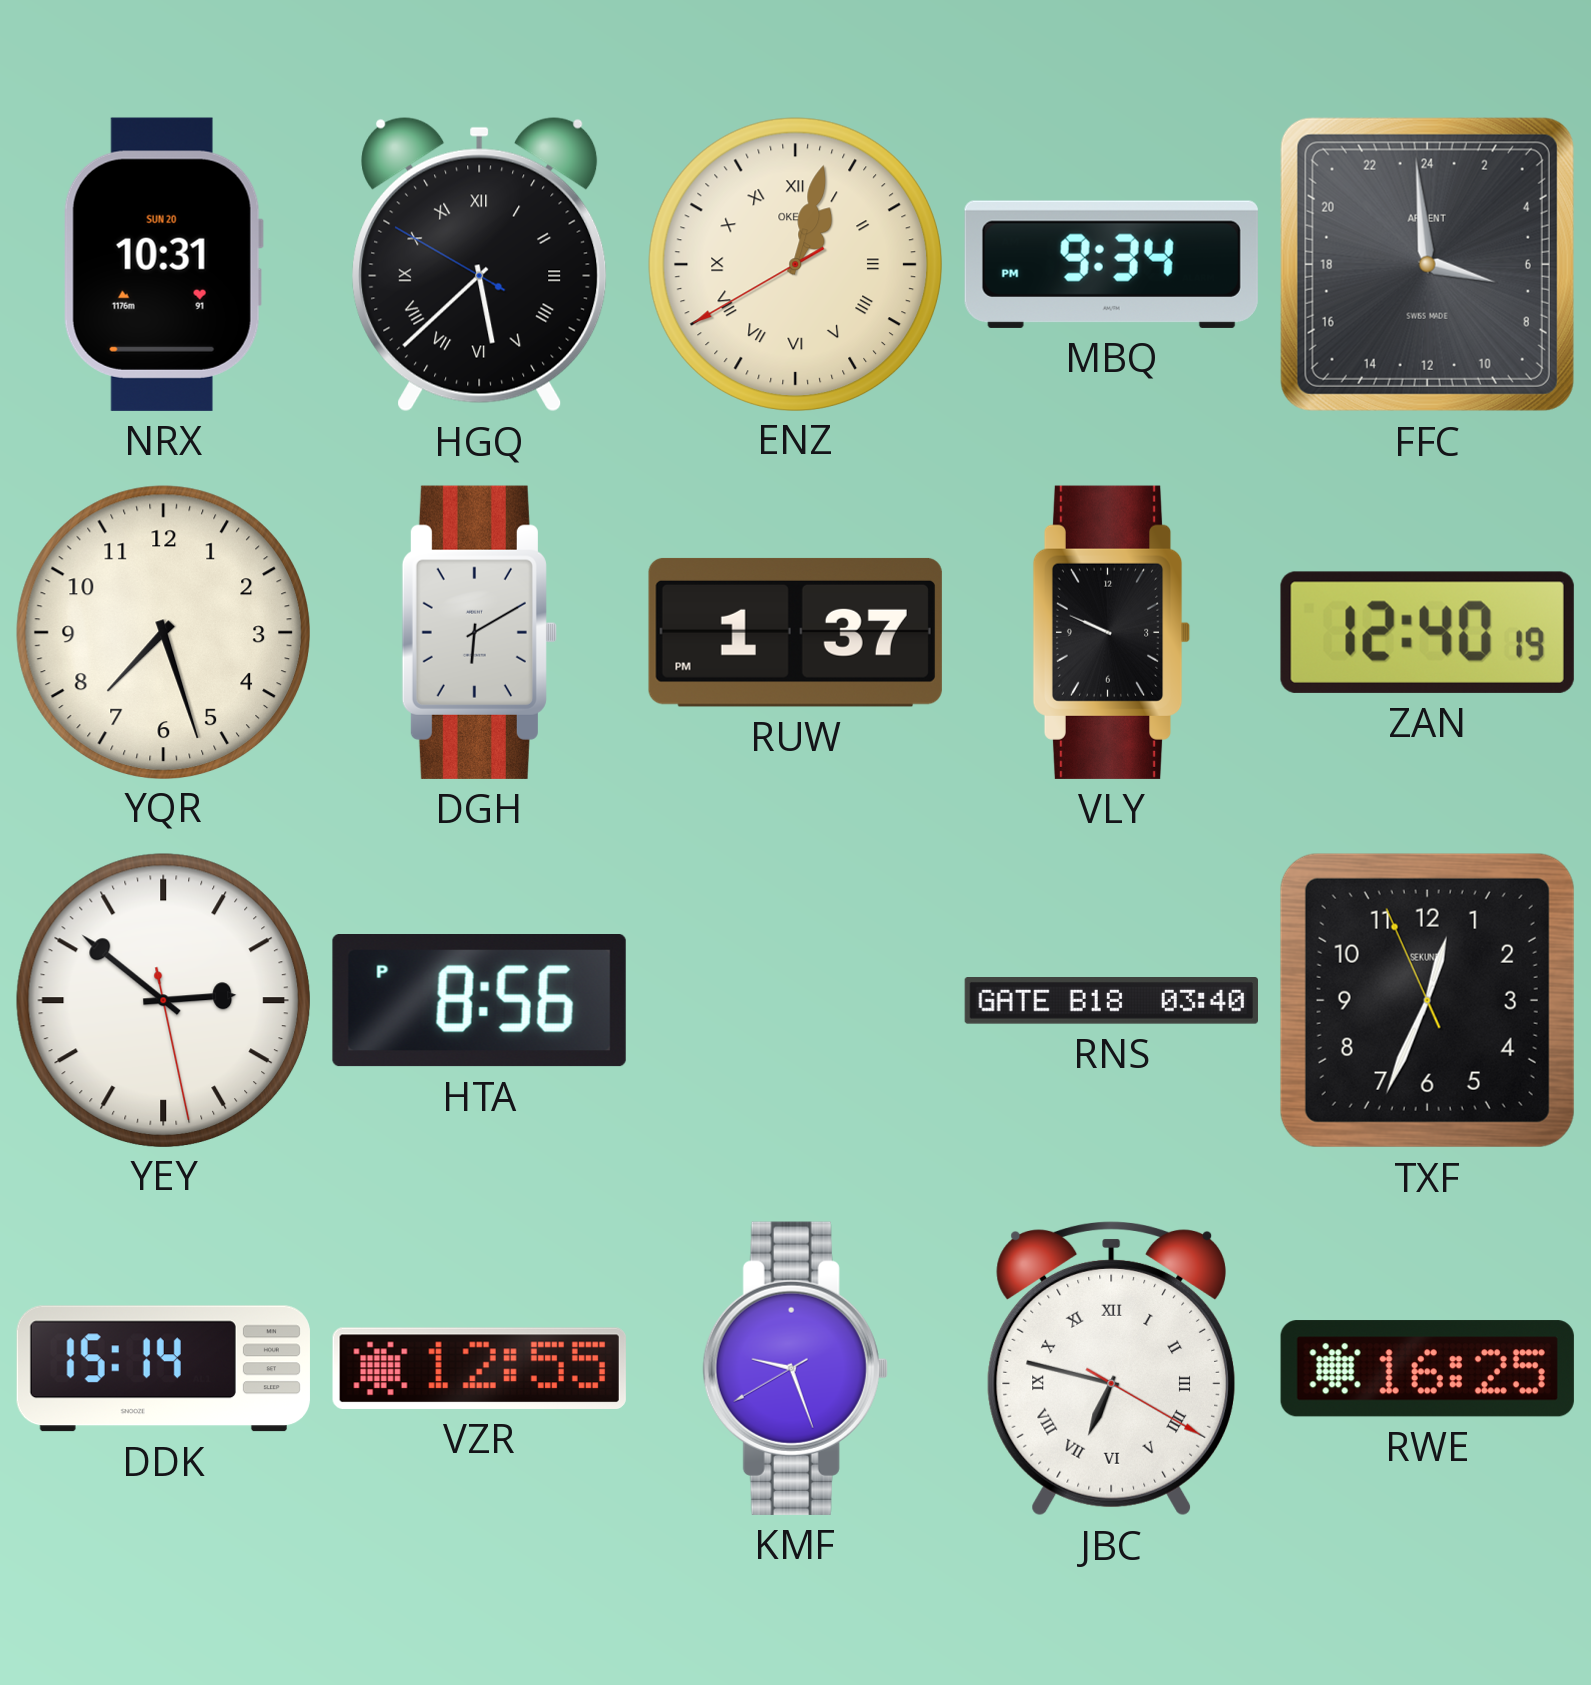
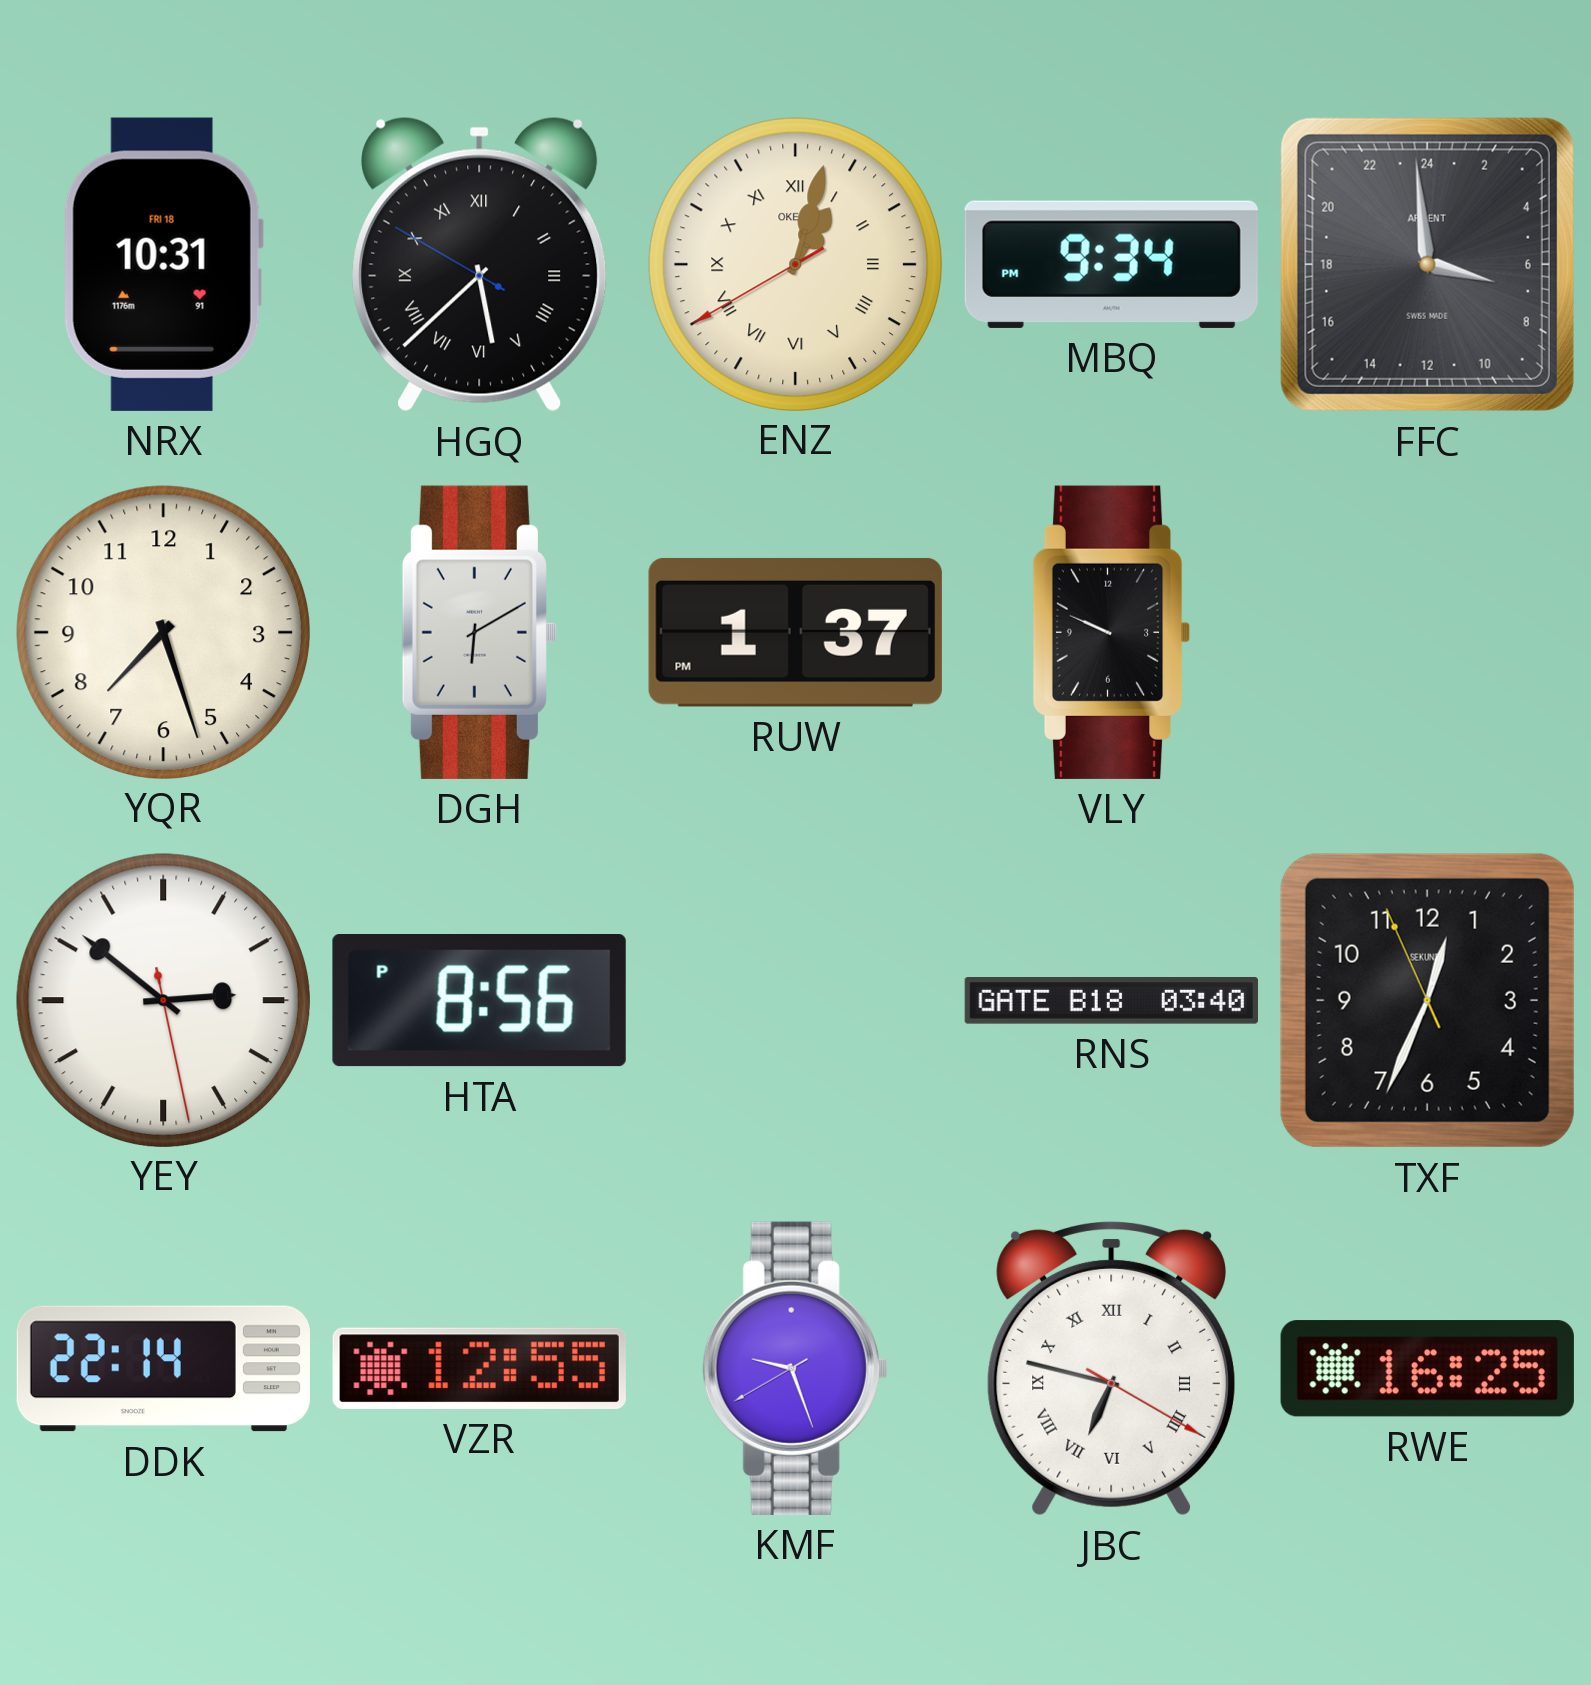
NRX date: SUN 20 -> FRI 18 (163, 264)
ZAN: 12:40 -> none (1427, 632)
DDK: 15:14 -> 22:14 (163, 1369)
